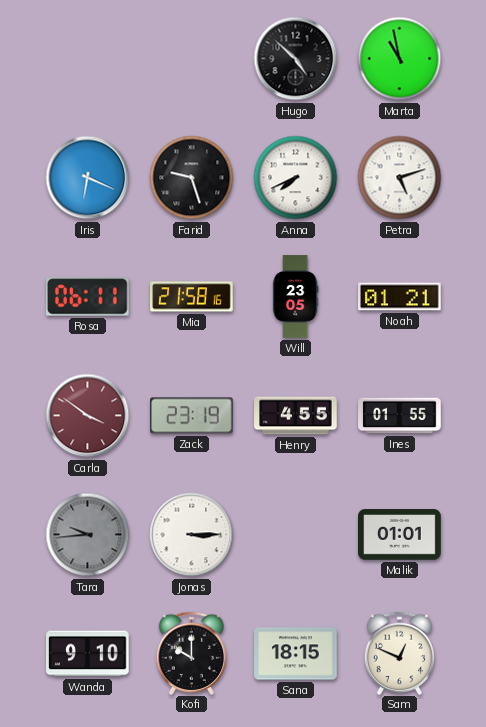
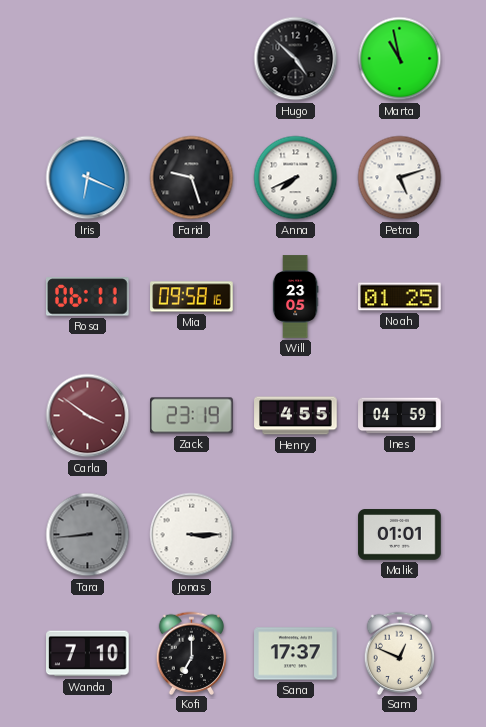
Mia: 21:58 -> 09:58 (192, 297)
Noah: 01:21 -> 01:25 (400, 297)
Ines: 01:55 -> 04:59 (400, 416)
Tara: 9:44 -> 8:44 (88, 535)
Wanda: 9:10 -> 7:10 (88, 654)
Kofi: 10:00 -> 7:00 (192, 653)
Sana: 18:15 -> 17:37 (296, 654)
